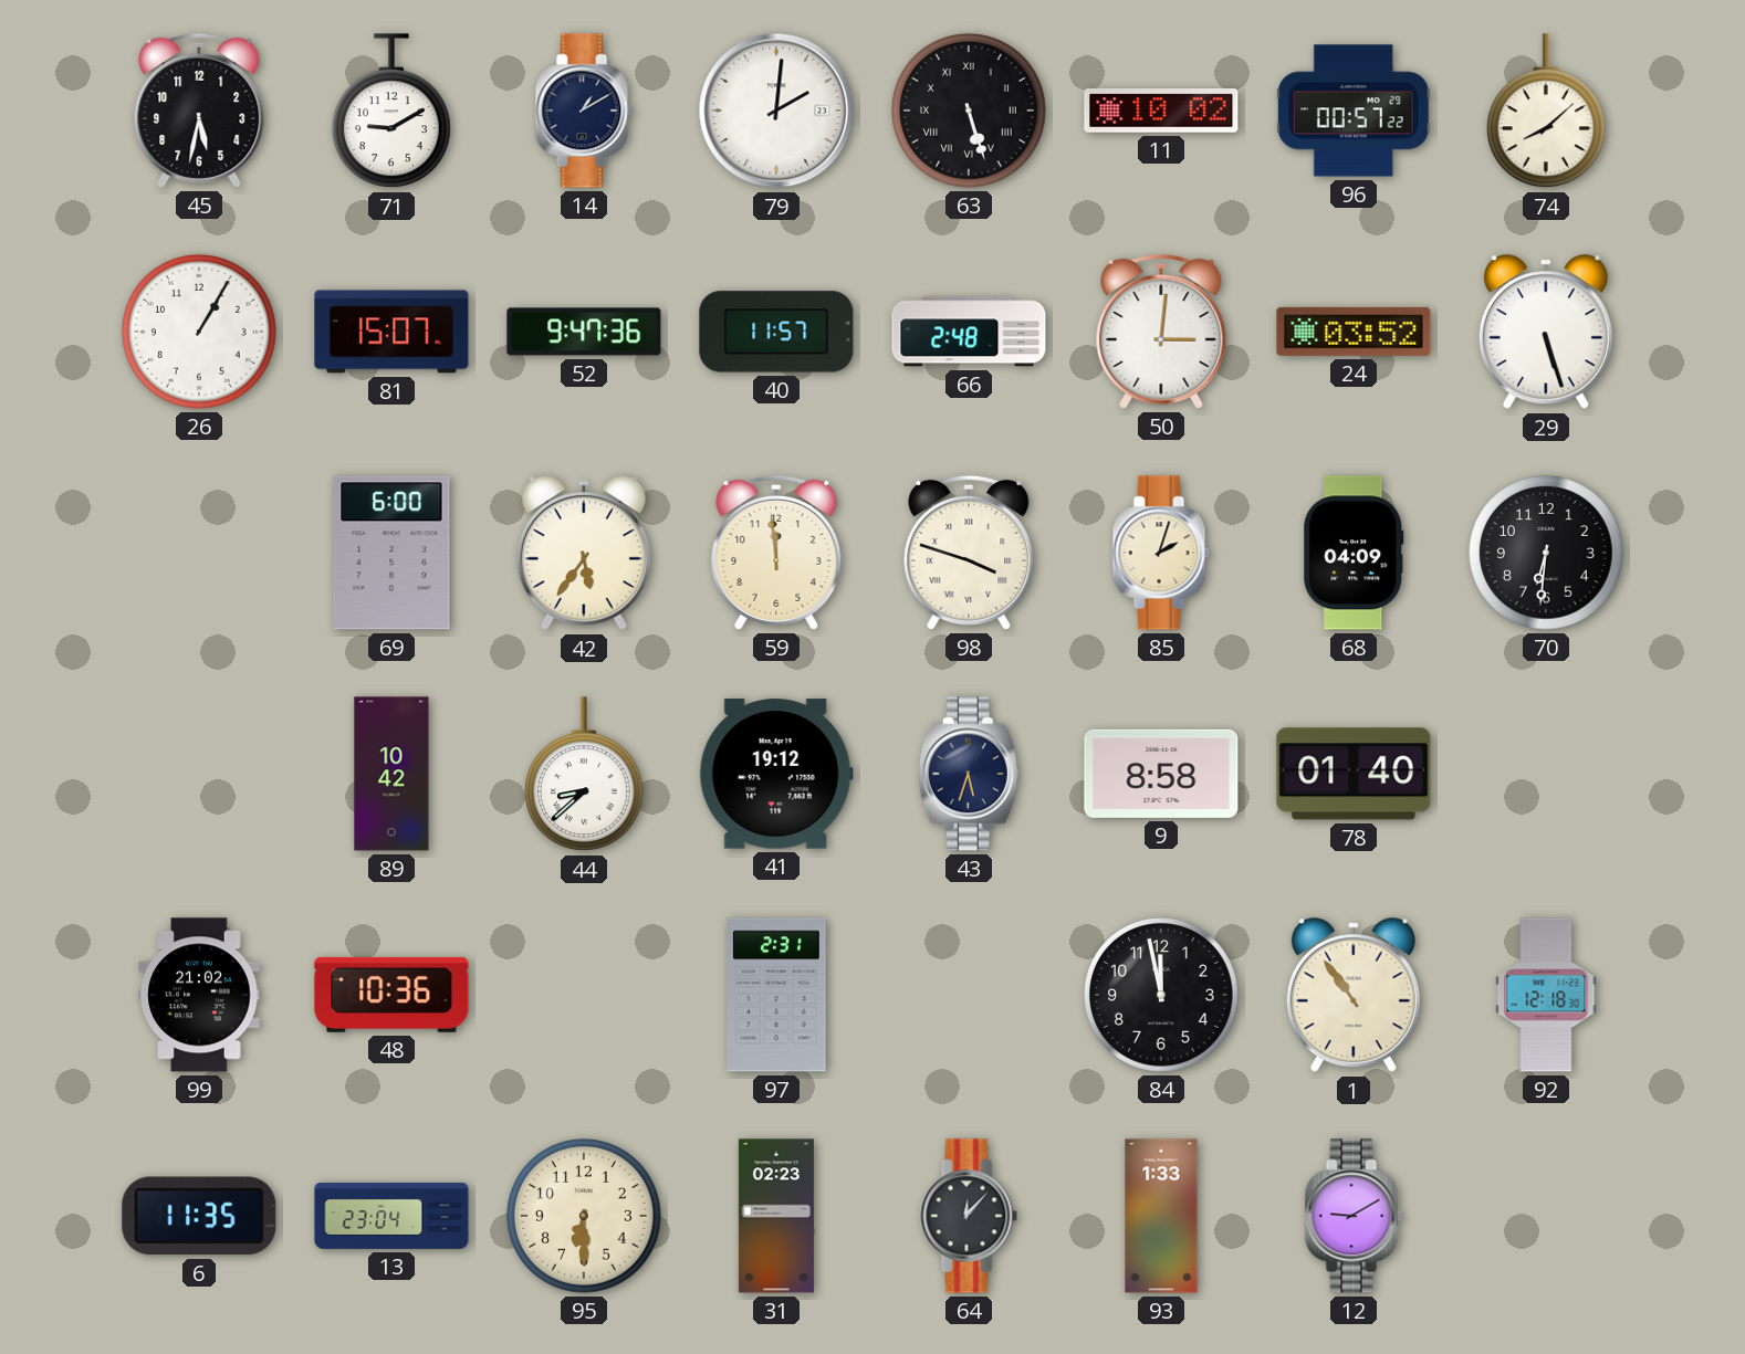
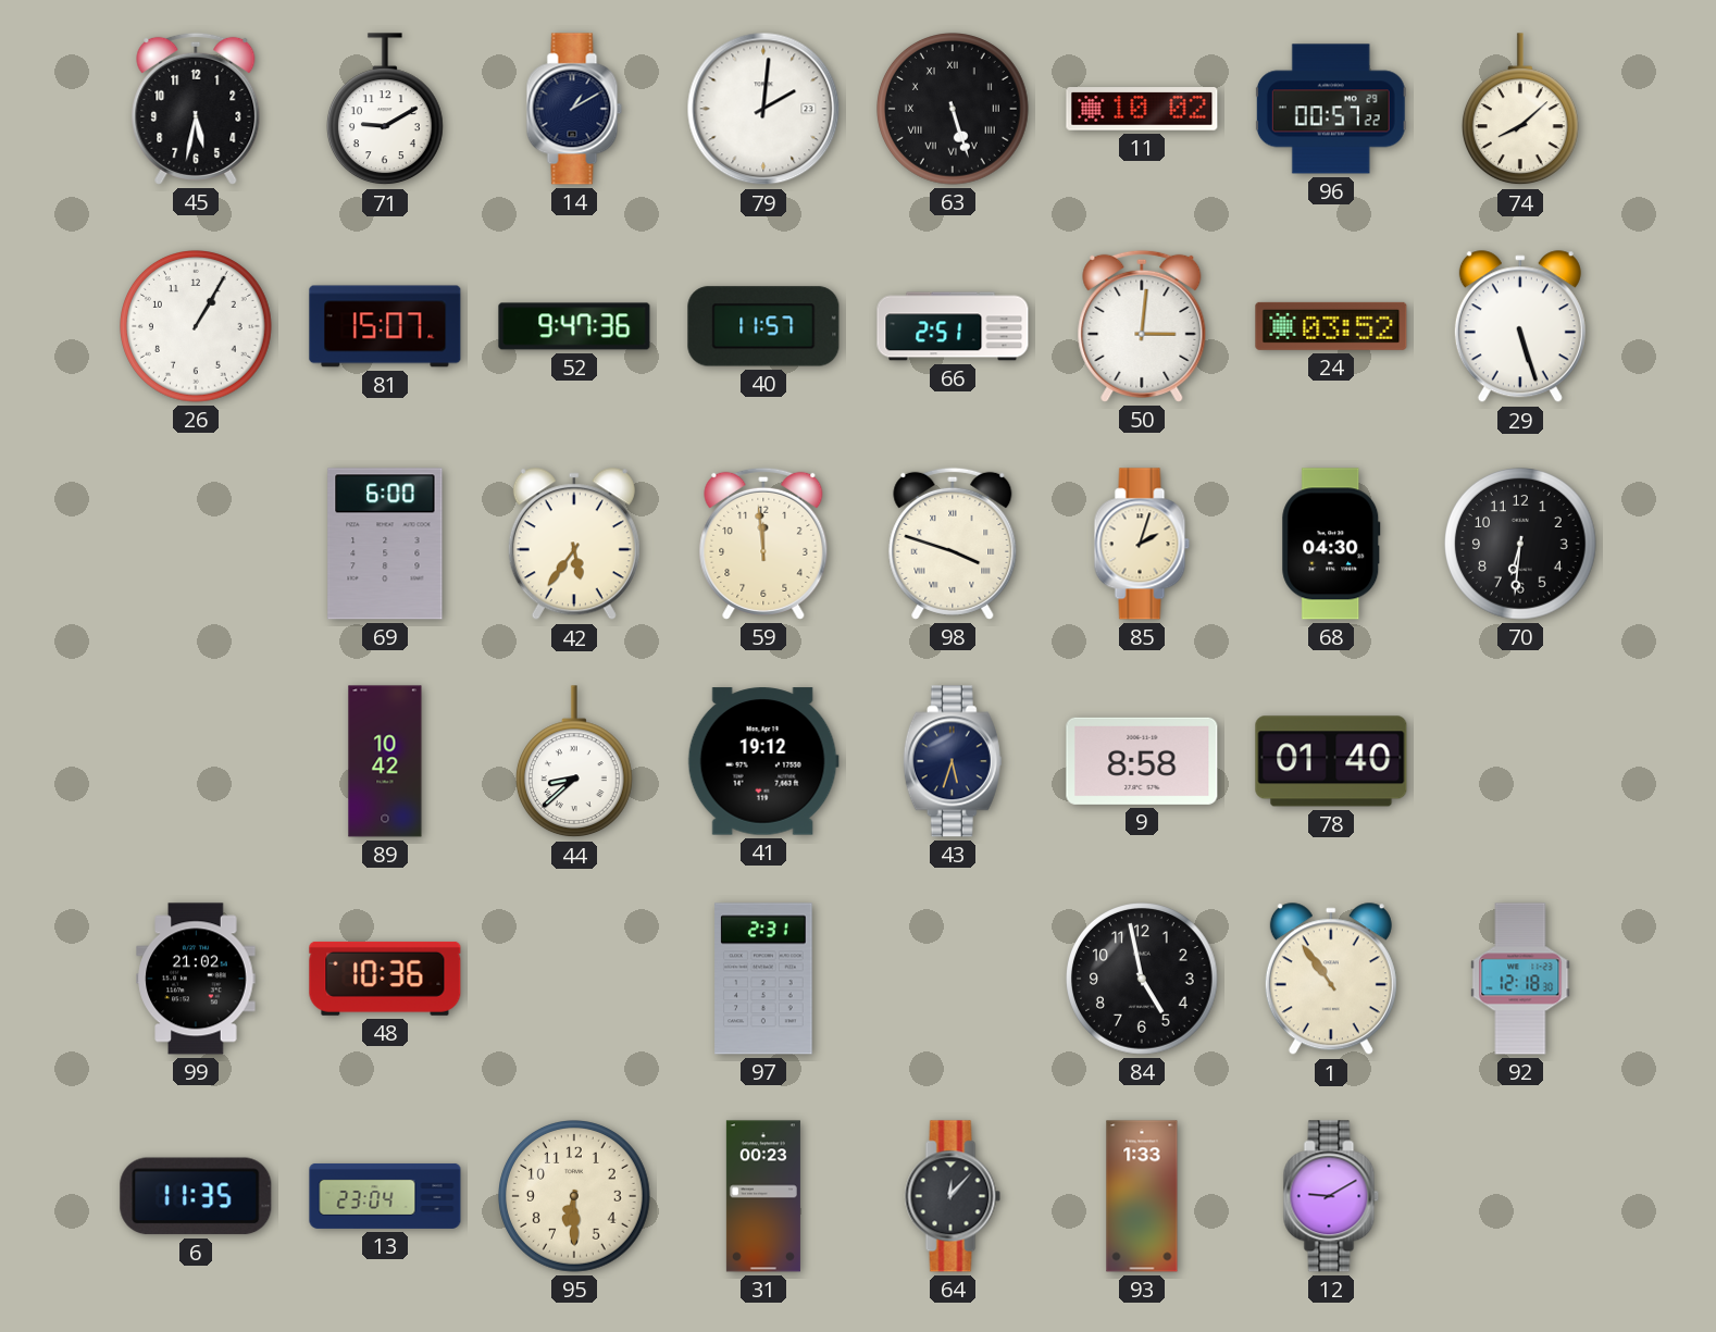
66: 2:48 -> 2:51 (953, 326)
68: 04:09 -> 04:30 (1331, 544)
84: 11:58 -> 4:58 (1143, 980)
31: 02:23 -> 00:23 (763, 1196)
